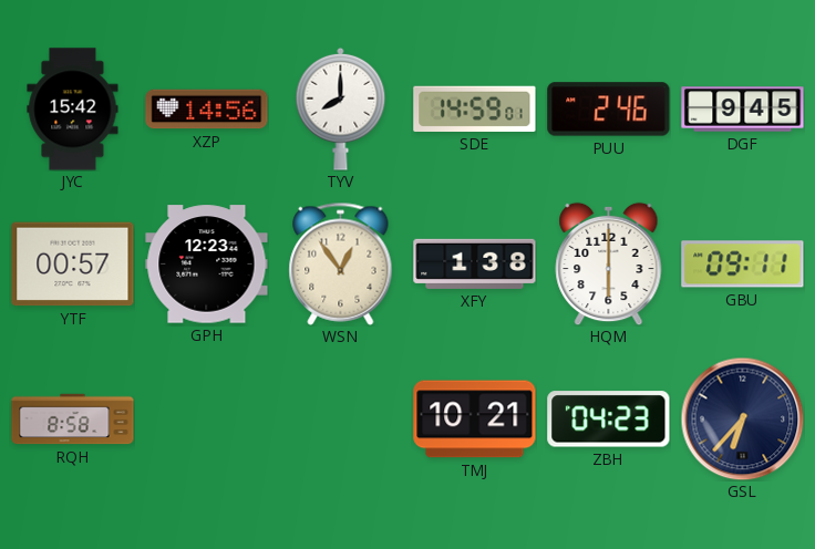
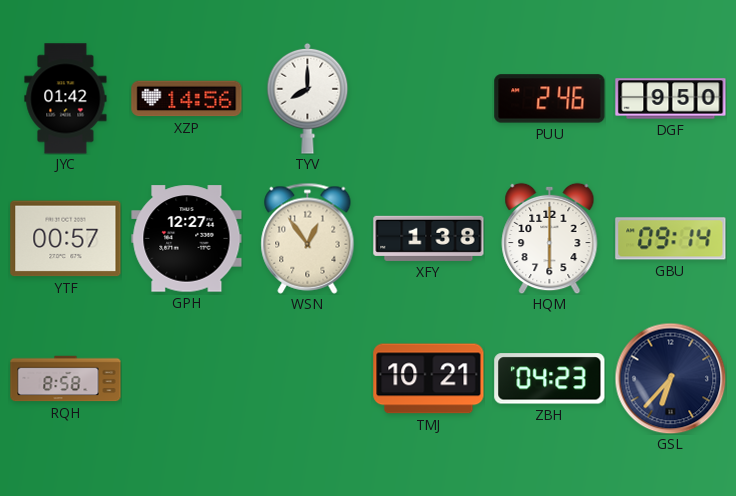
JYC: 15:42 -> 01:42 (66, 99)
SDE: 14:59 -> none (475, 108)
DGF: 9:45 -> 9:50 (671, 99)
GPH: 12:23 -> 12:27 (187, 239)
GBU: 09:11 -> 09:14 (671, 239)
